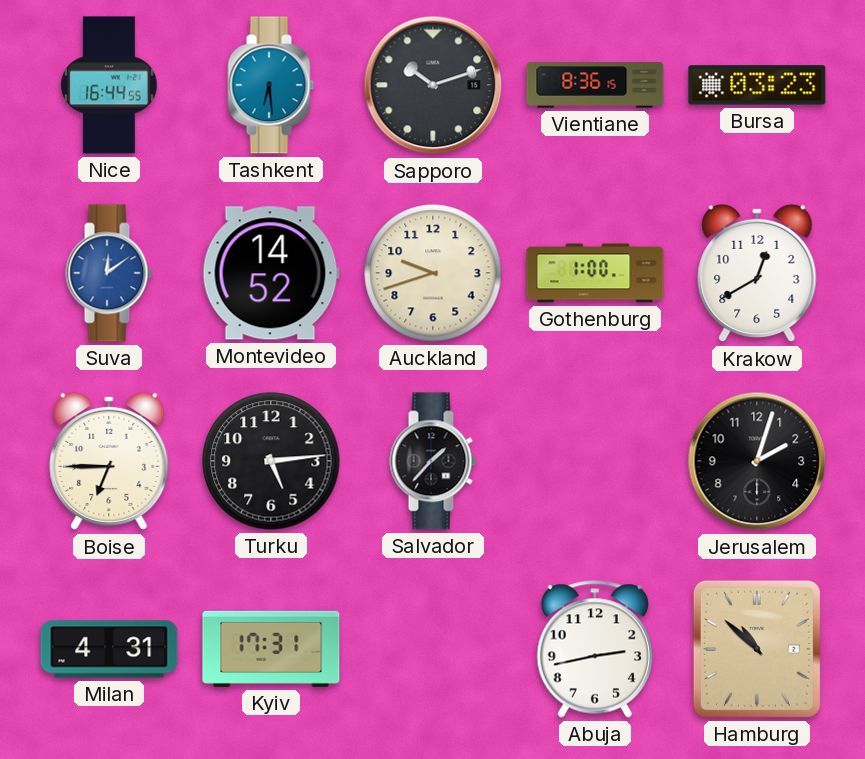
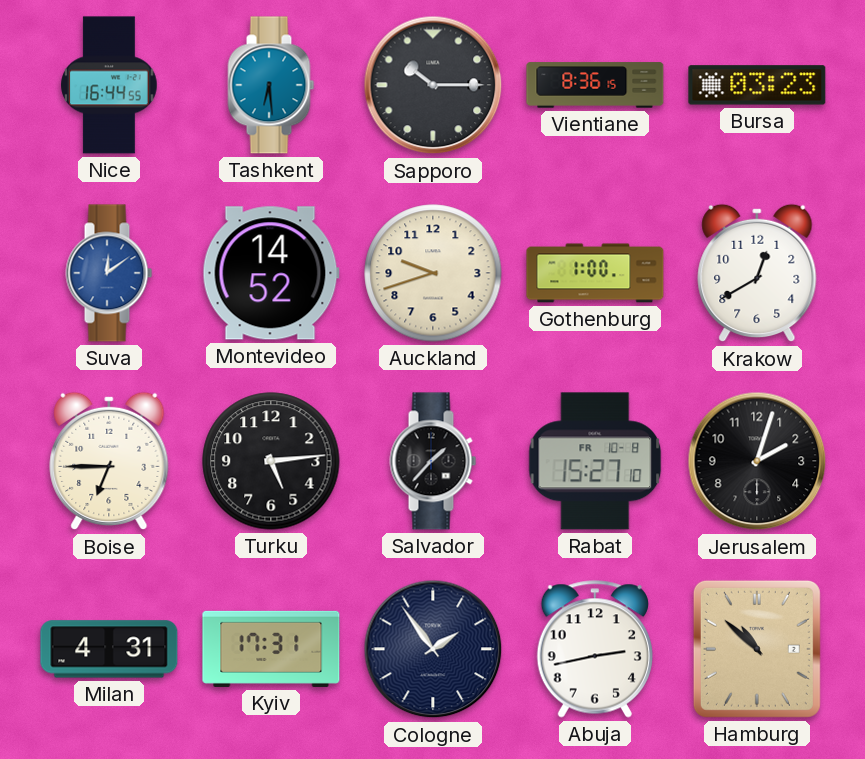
Sapporo: 10:12 -> 10:15 (433, 85)
Rabat: none -> 15:27 (595, 461)
Cologne: none -> 1:54 (433, 649)
